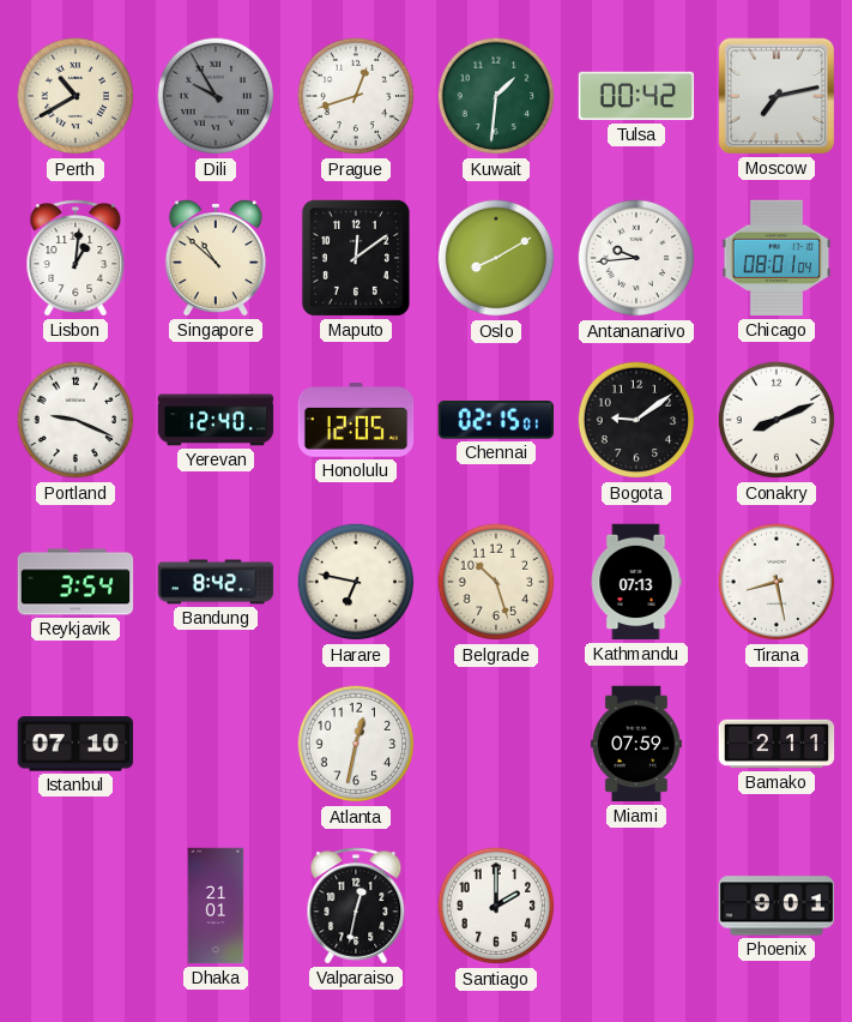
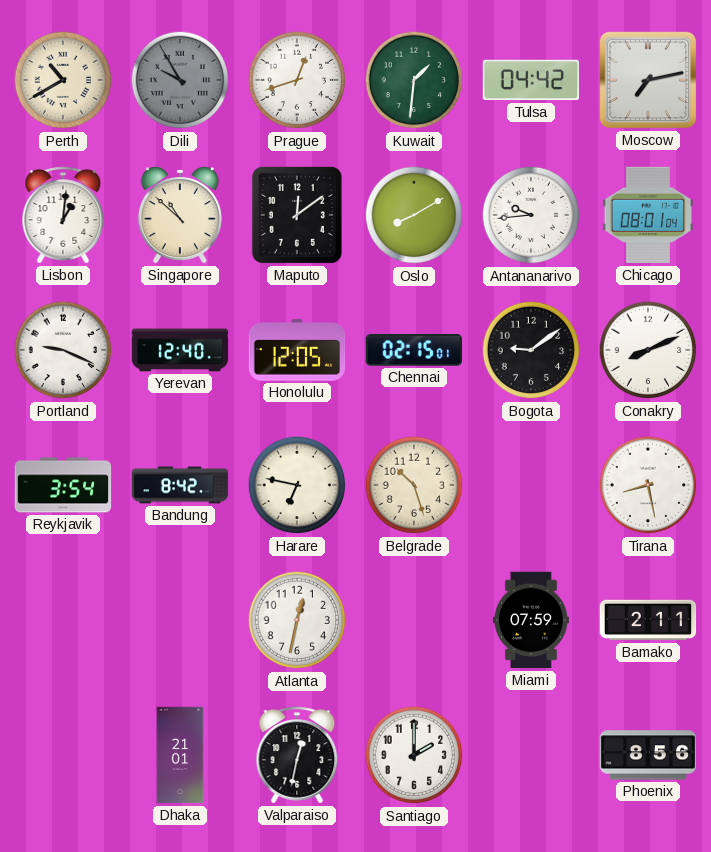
Tulsa: 00:42 -> 04:42 (531, 80)
Kathmandu: 07:13 -> none (636, 582)
Istanbul: 07:10 -> none (75, 744)
Phoenix: 9:01 -> 8:56 (648, 755)
